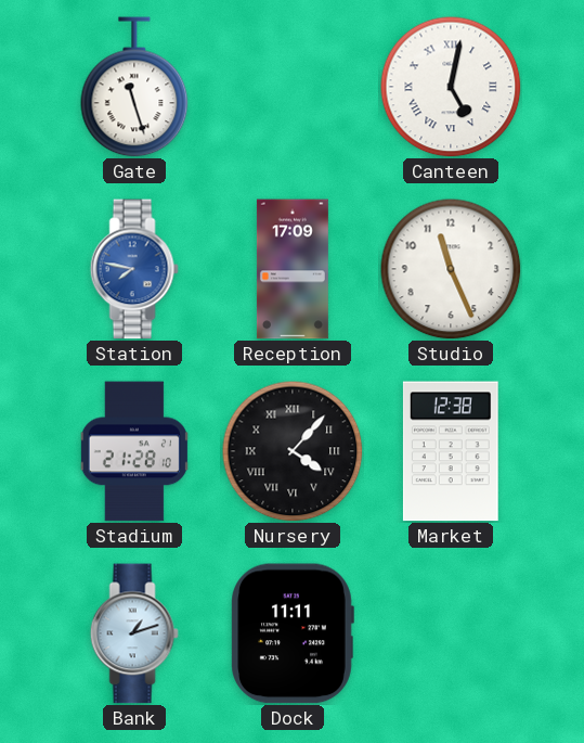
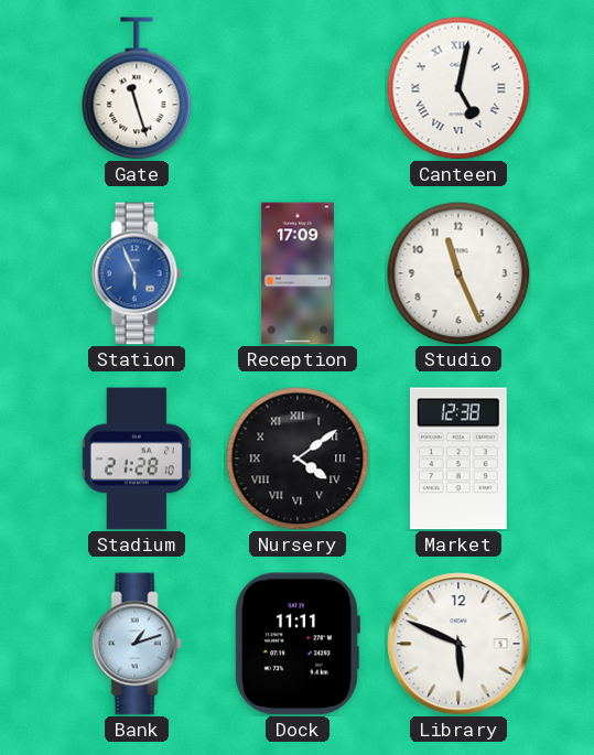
Station: 7:47 -> 5:56 (137, 273)
Nursery: 4:07 -> 4:09 (298, 459)
Library: none -> 5:49 (458, 644)
